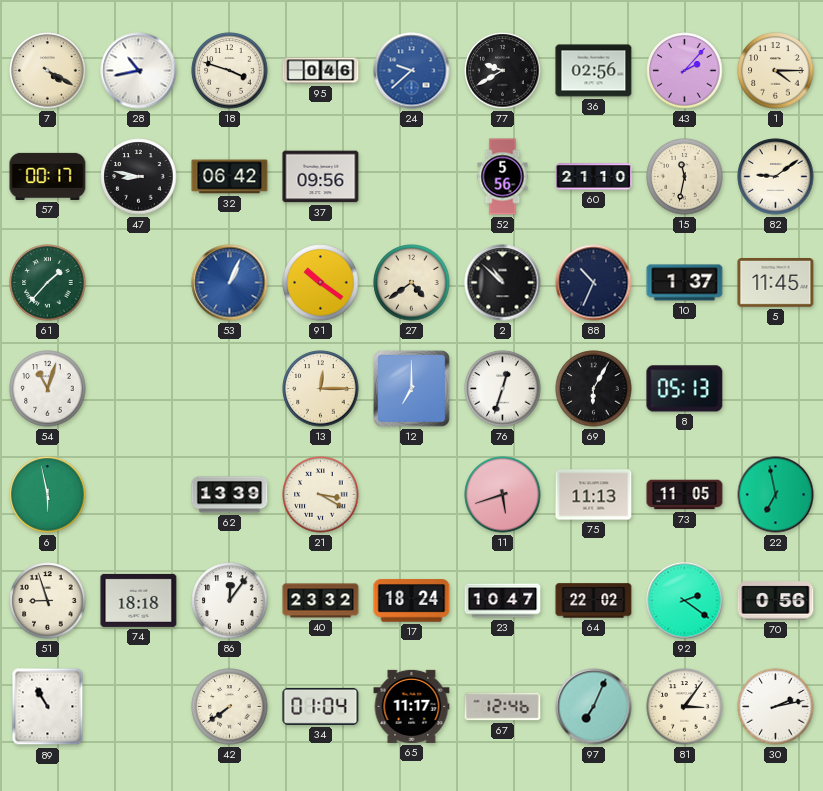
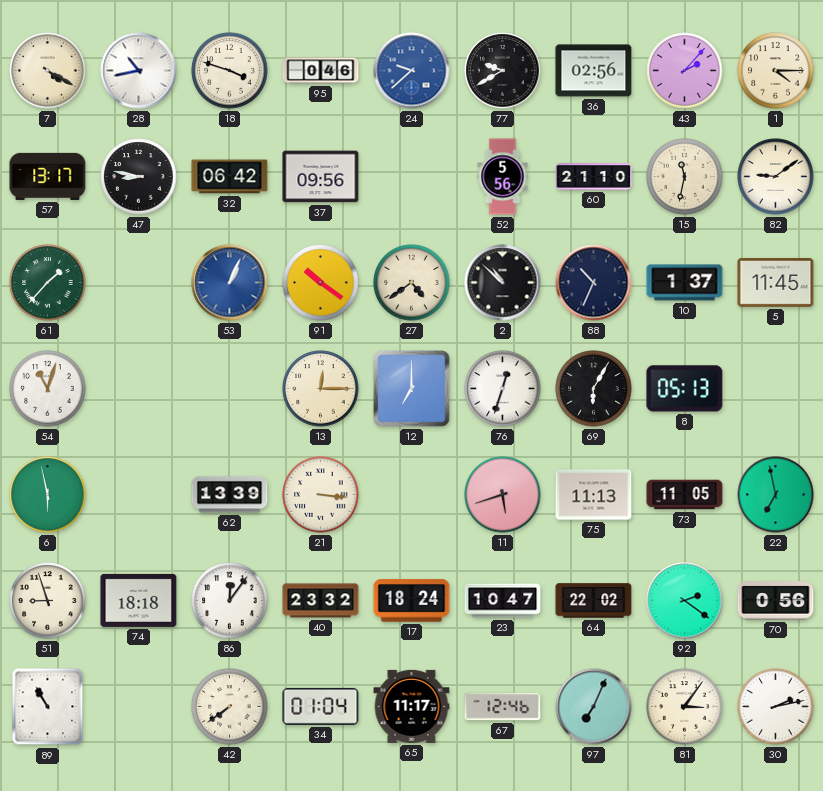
57: 00:17 -> 13:17 (48, 176)
21: 3:20 -> 3:16 (321, 495)
